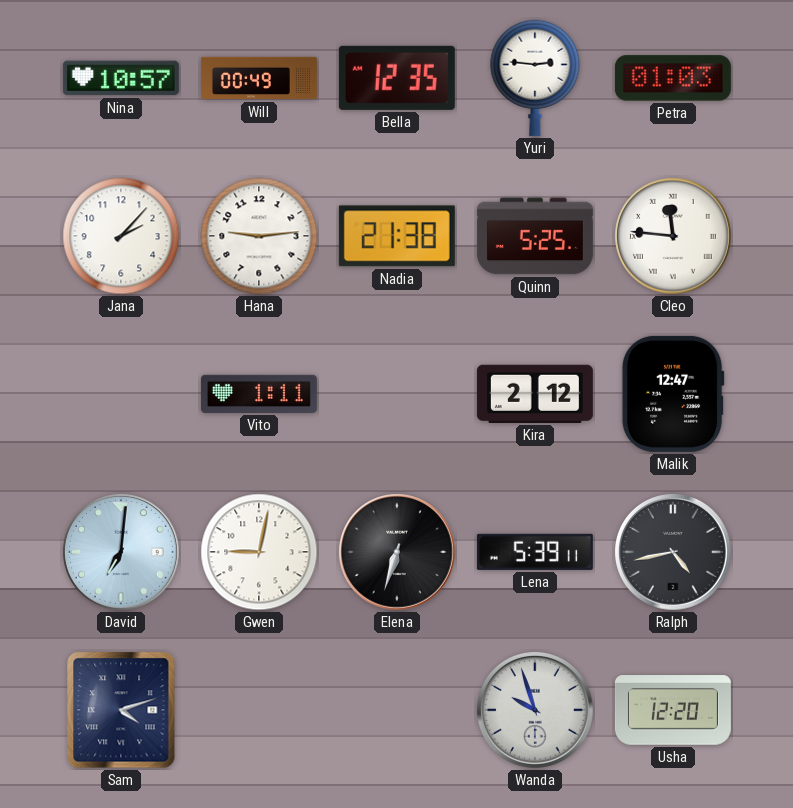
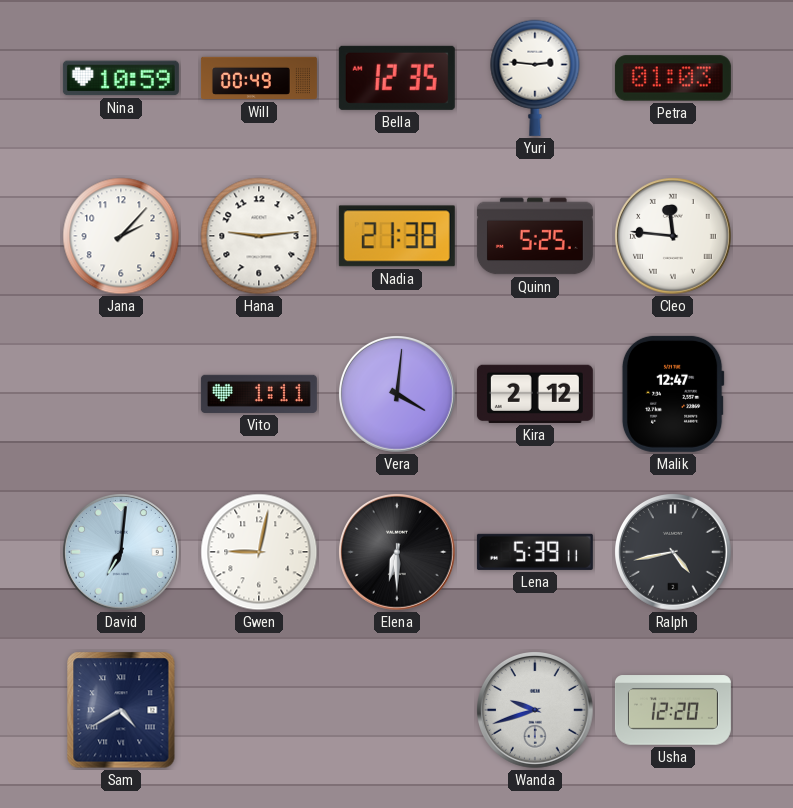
Nina: 10:57 -> 10:59 (121, 78)
Vera: none -> 4:01 (398, 395)
Elena: 6:33 -> 6:30 (398, 553)
Sam: 4:12 -> 4:40 (121, 710)
Wanda: 9:57 -> 9:42 (536, 711)
